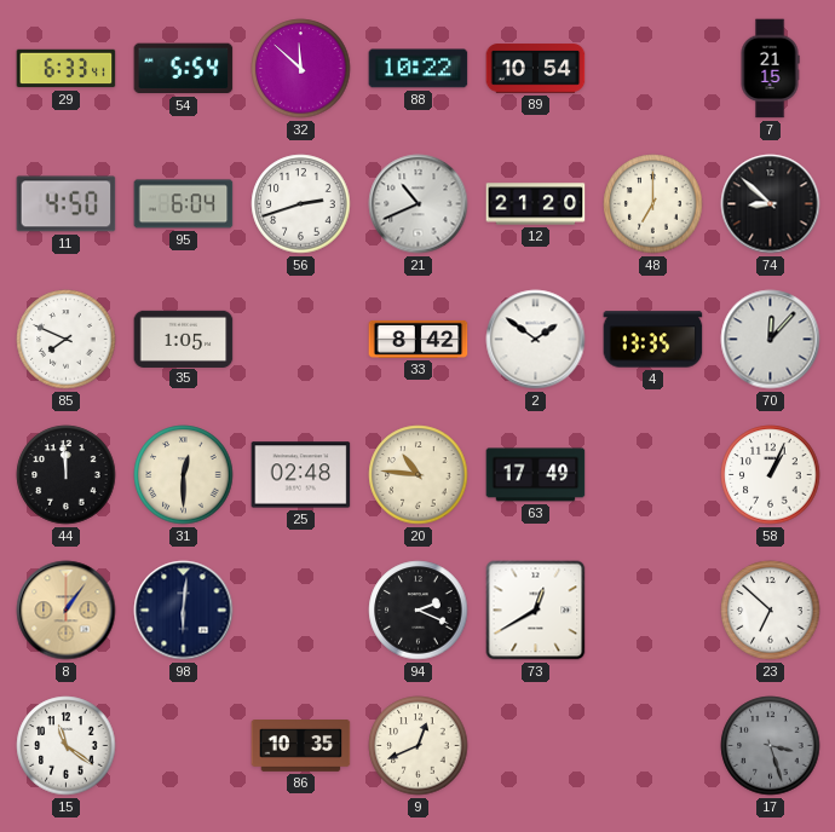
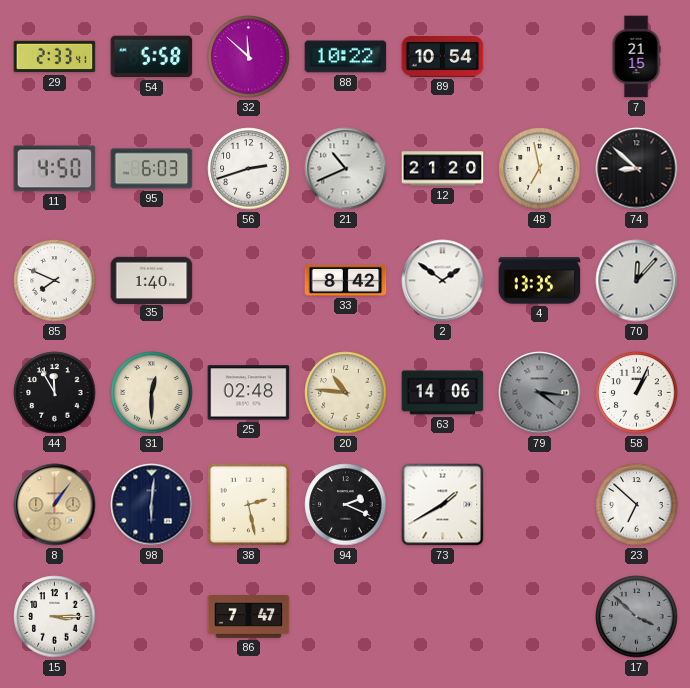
29: 6:33 -> 2:33 (55, 57)
54: 5:54 -> 5:58 (152, 57)
95: 6:04 -> 6:03 (152, 169)
48: 7:00 -> 6:58 (540, 169)
35: 1:05 -> 1:40 (152, 280)
44: 11:59 -> 11:55 (55, 393)
63: 17:49 -> 14:06 (443, 393)
79: none -> 4:16 (540, 393)
38: none -> 2:28 (248, 504)
73: 12:40 -> 1:40 (443, 505)
15: 11:21 -> 3:15 (55, 617)
86: 10:35 -> 7:47 (249, 617)
9: 12:41 -> none (419, 746)
17: 3:27 -> 3:52 (637, 617)
